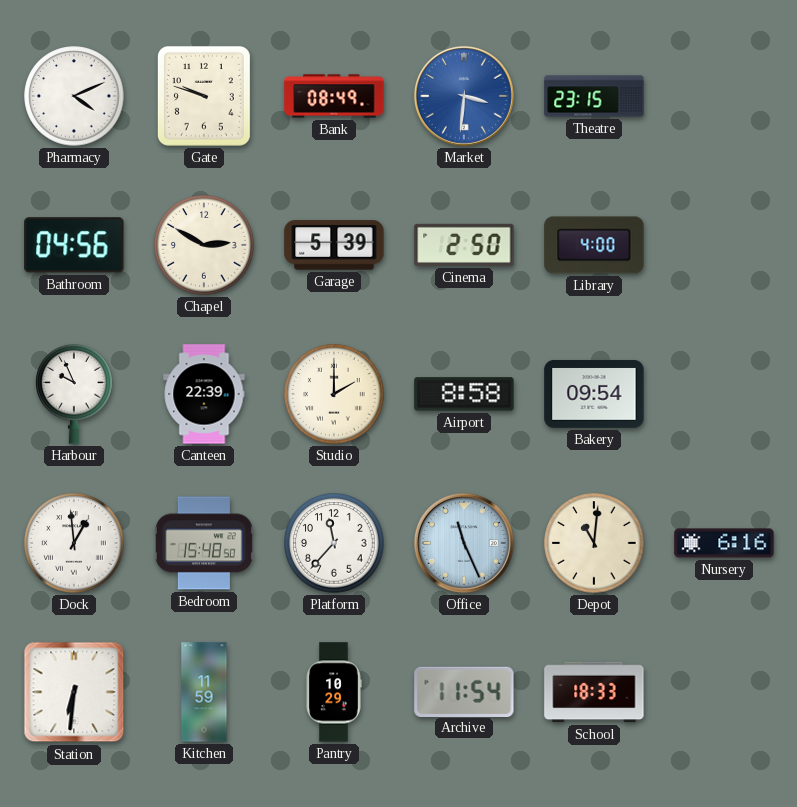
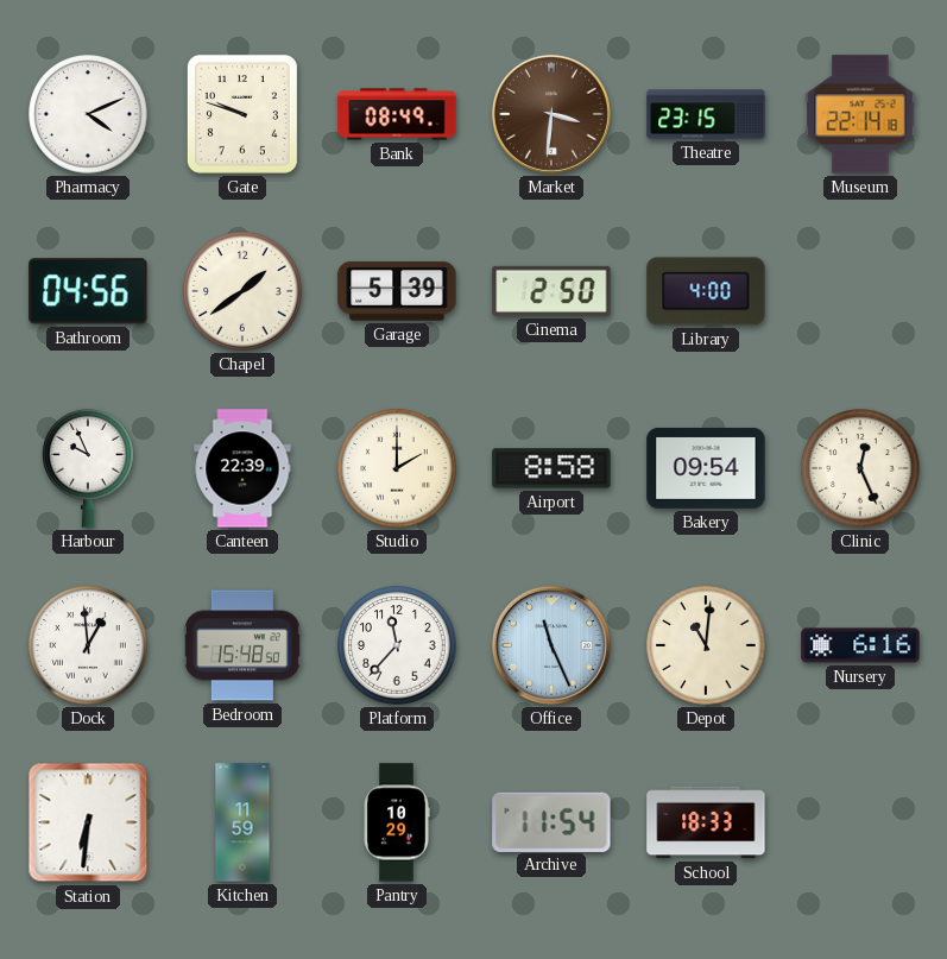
Market dial: blue -> brown (551, 114)
Museum: none -> 22:14 (860, 114)
Chapel: 2:50 -> 1:39 (242, 291)
Clinic: none -> 12:26 (860, 468)
